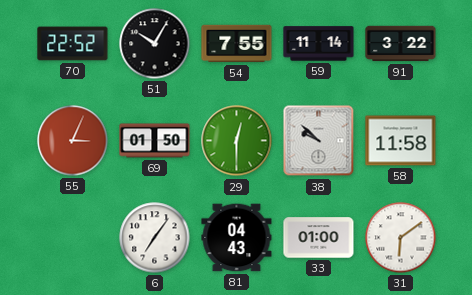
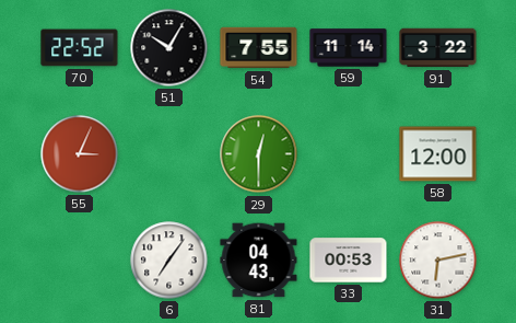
69: 01:50 -> none (155, 141)
38: 9:52 -> none (319, 141)
58: 11:58 -> 12:00 (438, 154)
33: 01:00 -> 00:53 (349, 261)
31: 6:09 -> 6:13 (438, 261)
